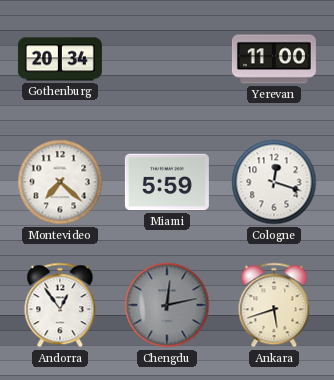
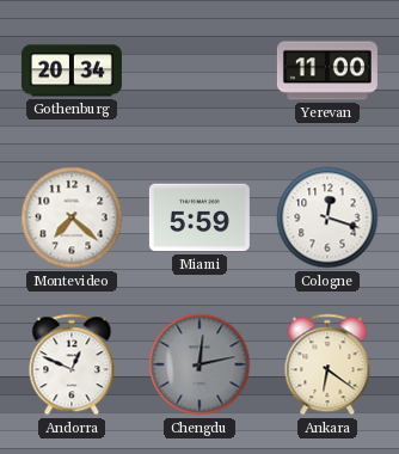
Andorra: 12:54 -> 12:49 (72, 364)
Ankara: 5:42 -> 6:21 (327, 364)
